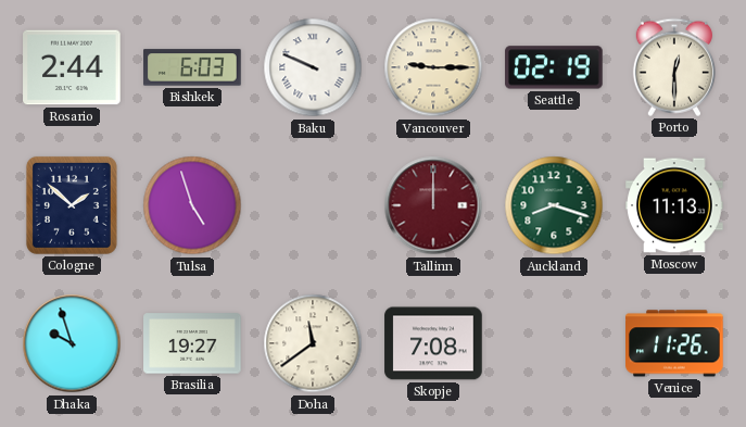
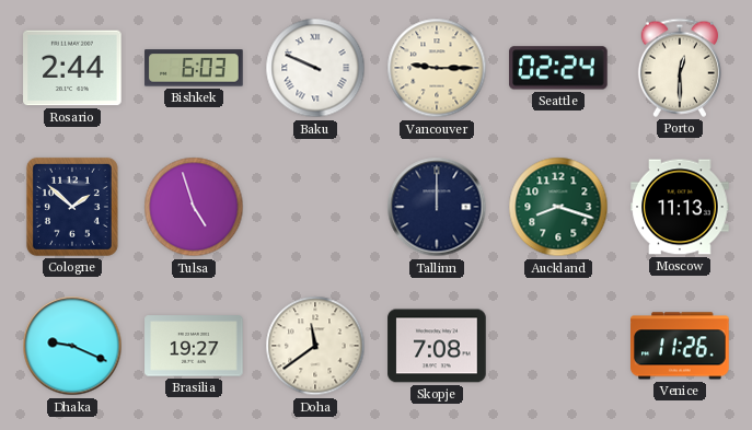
Seattle: 02:19 -> 02:24 (558, 68)
Tallinn dial: burgundy -> navy (437, 207)
Dhaka: 9:57 -> 9:19 (72, 346)
